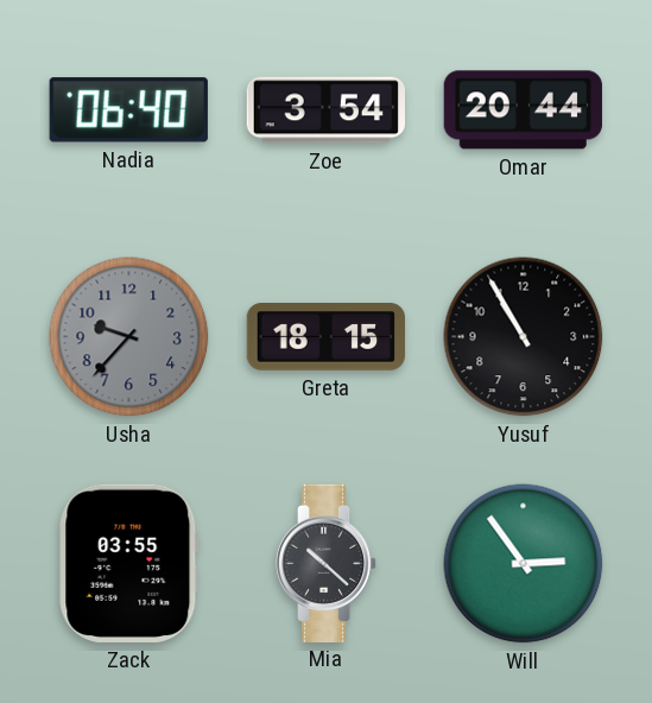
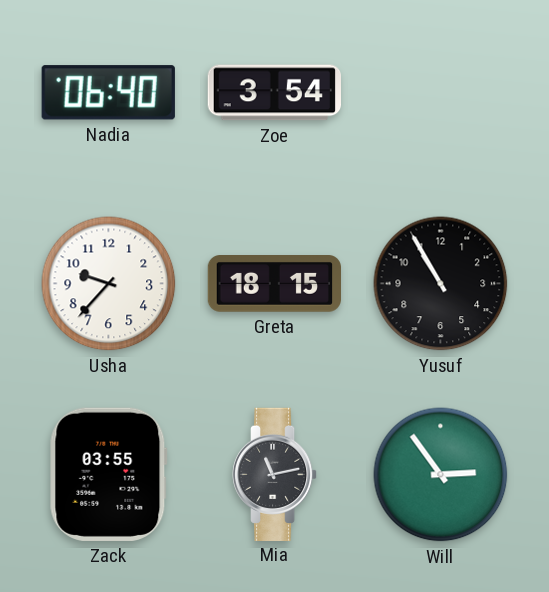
Omar: 20:44 -> none (523, 110)
Usha dial: grey -> white (109, 284)
Mia: 10:22 -> 11:13 (275, 474)
